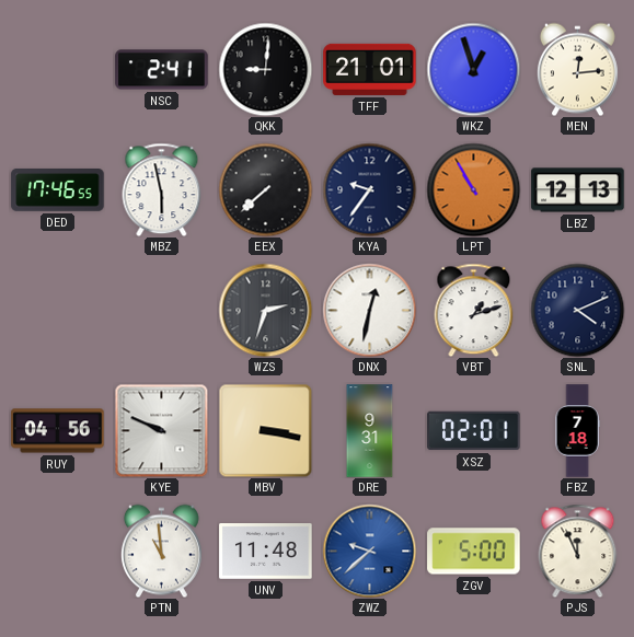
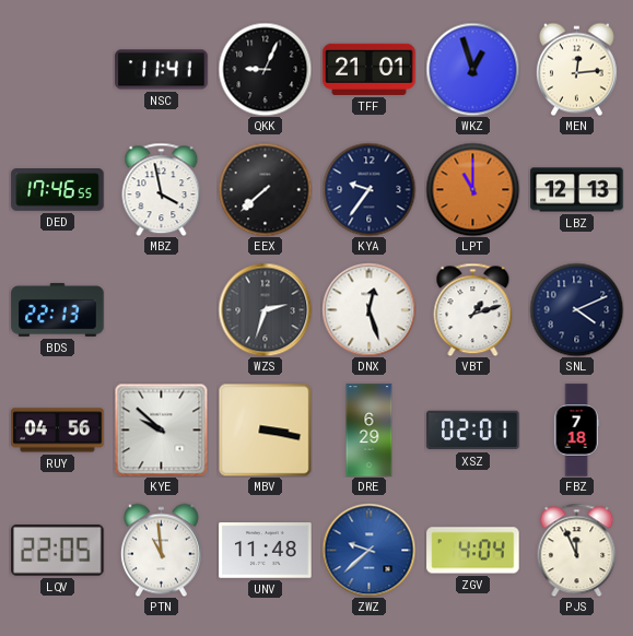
NSC: 2:41 -> 11:41 (162, 70)
QKK: 9:01 -> 9:04 (265, 69)
MBZ: 5:58 -> 3:58 (162, 189)
LPT: 10:55 -> 11:00 (472, 189)
BDS: none -> 22:13 (58, 309)
DNX: 12:32 -> 12:27 (368, 309)
KYE: 9:49 -> 9:52 (161, 429)
DRE: 9:31 -> 6:29 (370, 431)
LQV: none -> 22:05 (58, 550)
ZGV: 5:00 -> 4:04 (473, 551)
